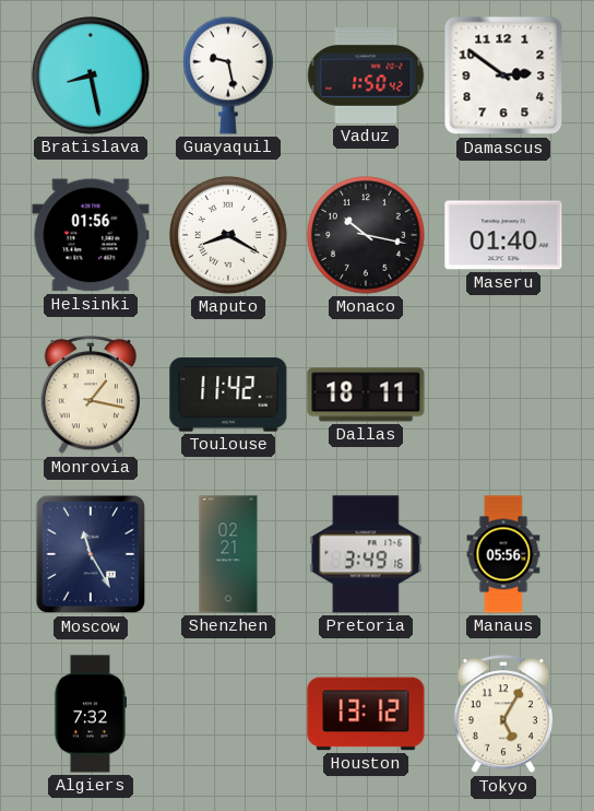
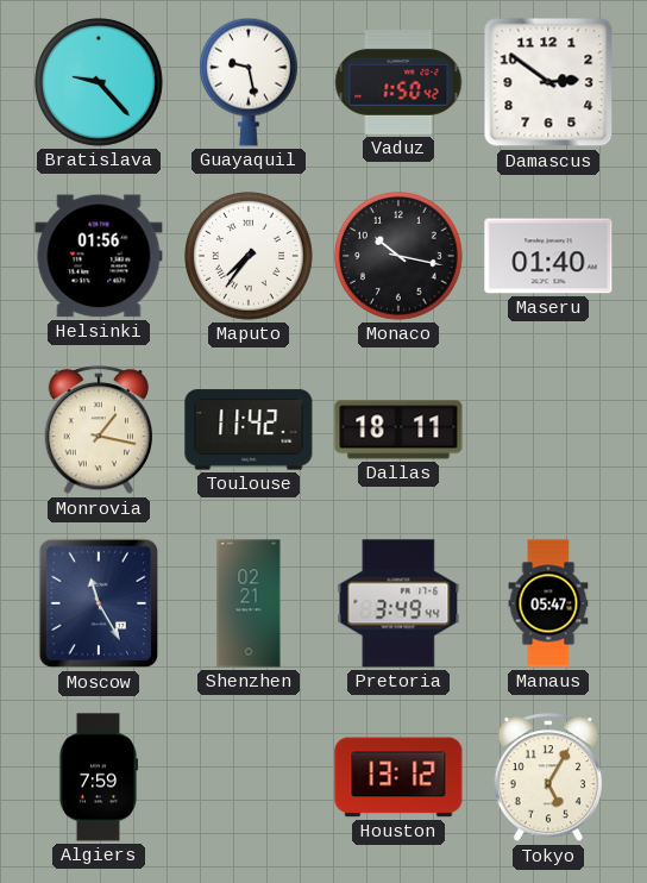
Bratislava: 8:28 -> 9:23 (100, 83)
Maputo: 8:20 -> 7:36 (250, 257)
Pretoria: 3:49:16 -> 3:49:44 (398, 603)
Manaus: 05:56 -> 05:47 (548, 603)
Algiers: 7:32 -> 7:59 (99, 777)
